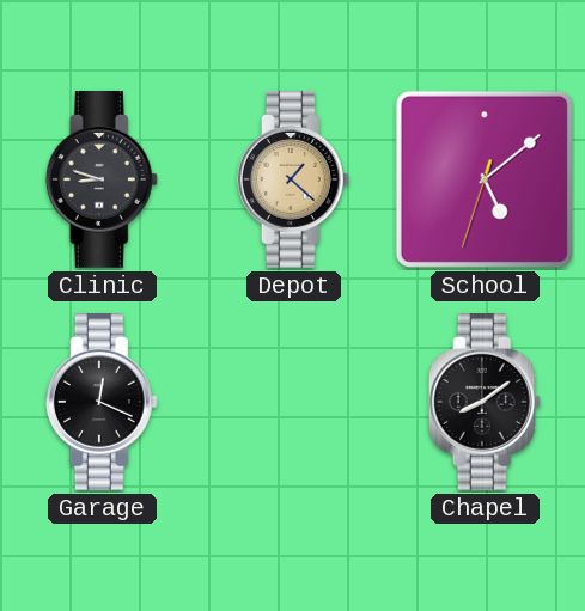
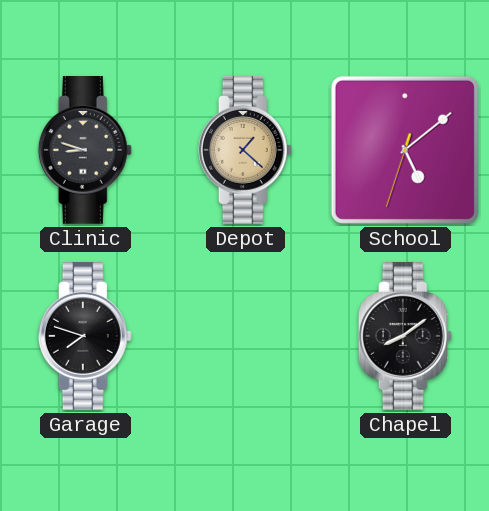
Garage: 12:19 -> 7:48 (85, 337)
